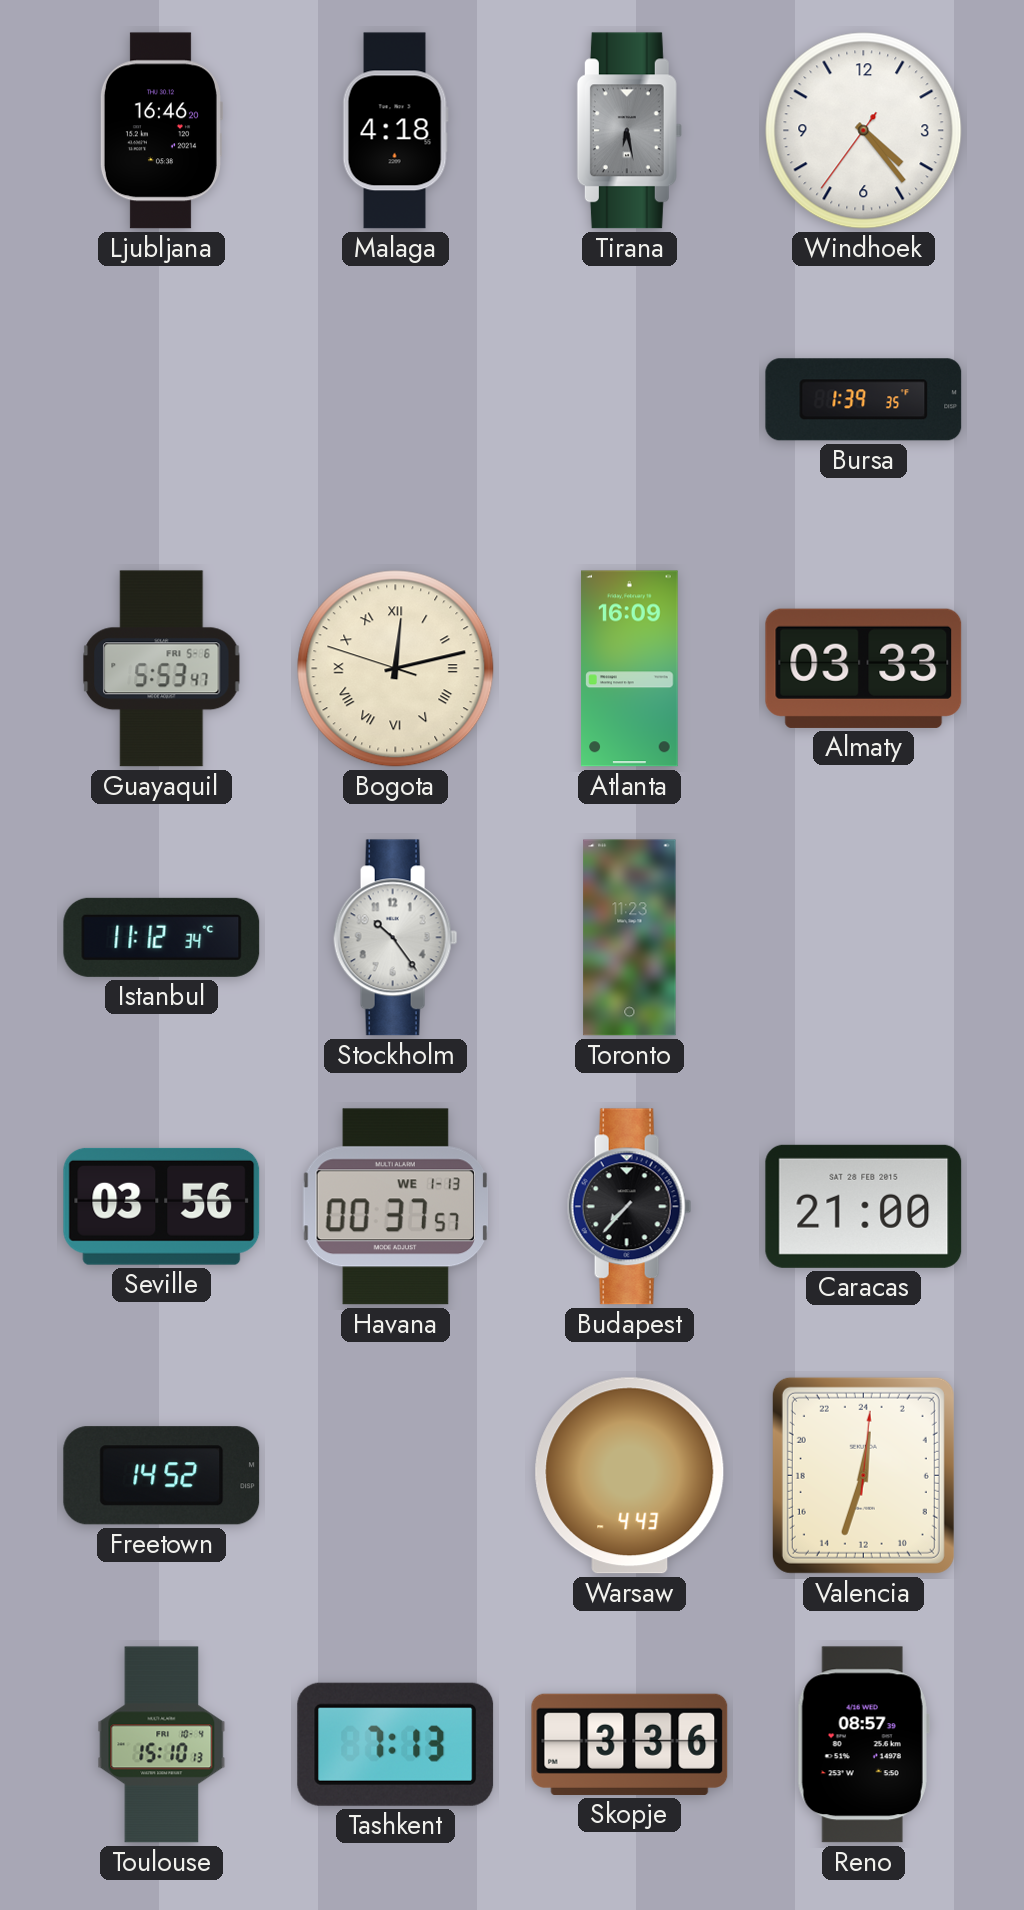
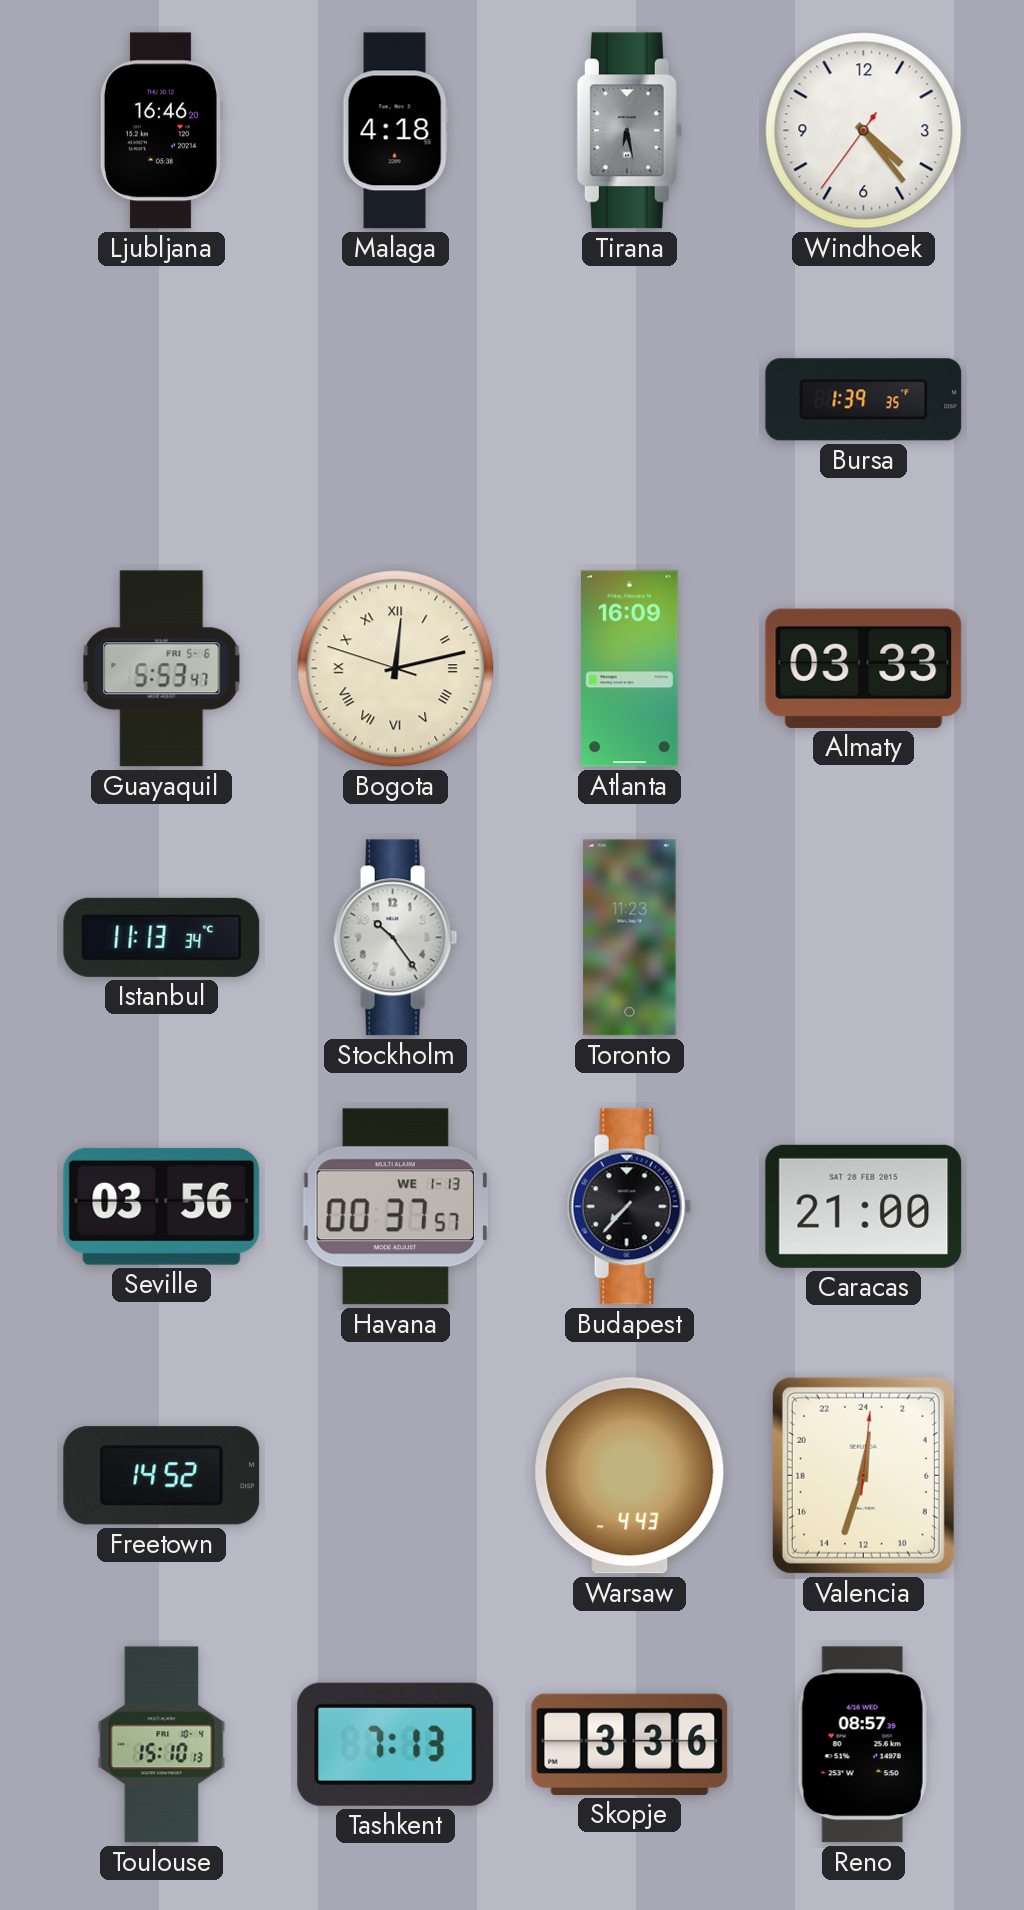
Istanbul: 11:12 -> 11:13 (162, 937)
